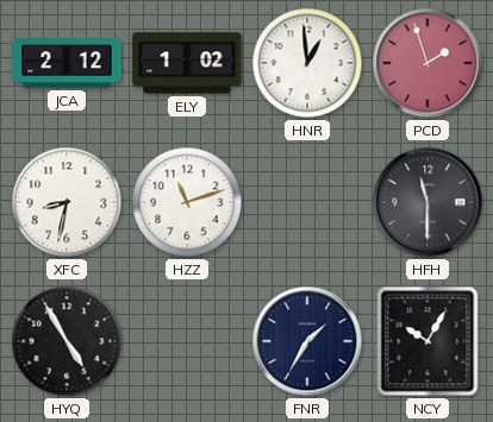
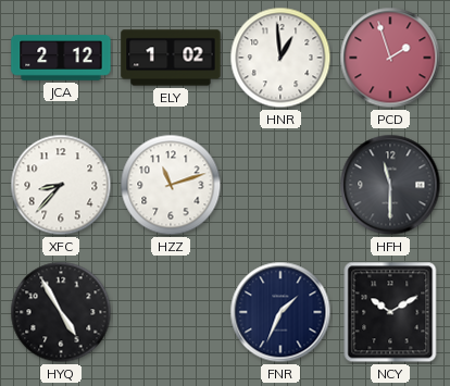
XFC: 8:32 -> 8:37 (61, 185)
FNR: 1:35 -> 1:34 (280, 312)
NCY: 10:05 -> 10:10 (390, 312)
